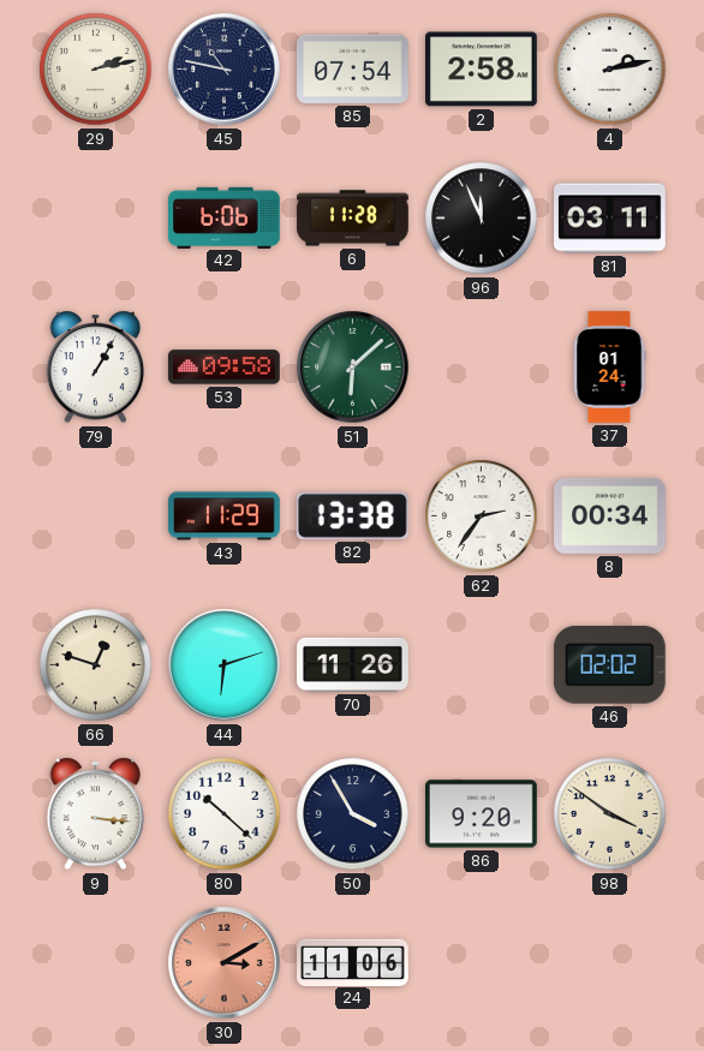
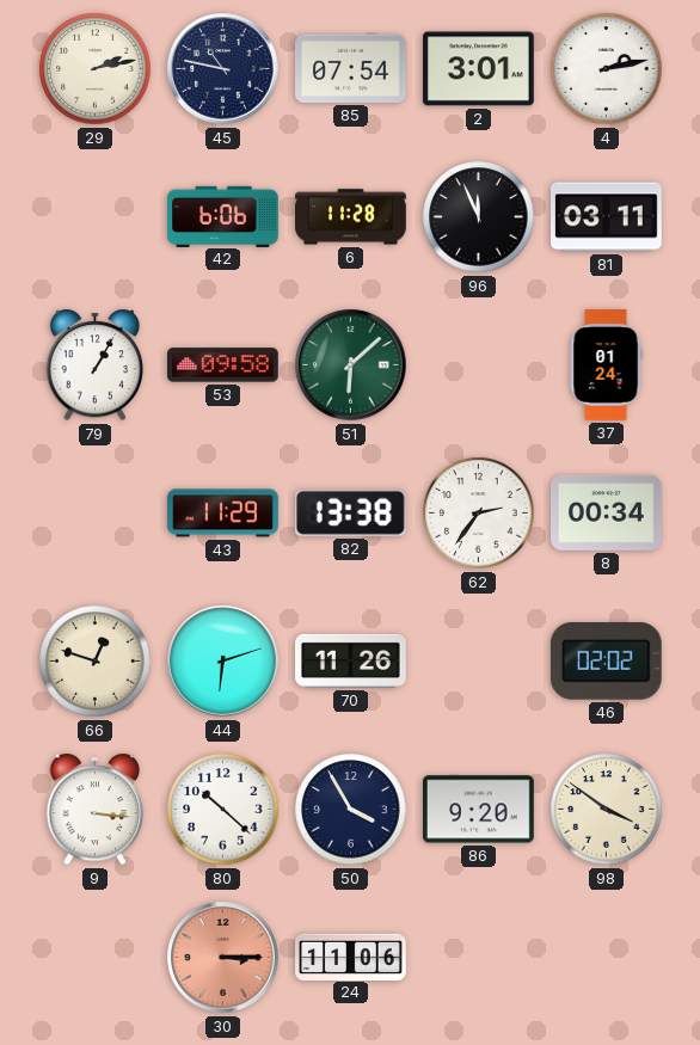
2: 2:58 -> 3:01 (479, 69)
30: 3:10 -> 3:15 (223, 958)
